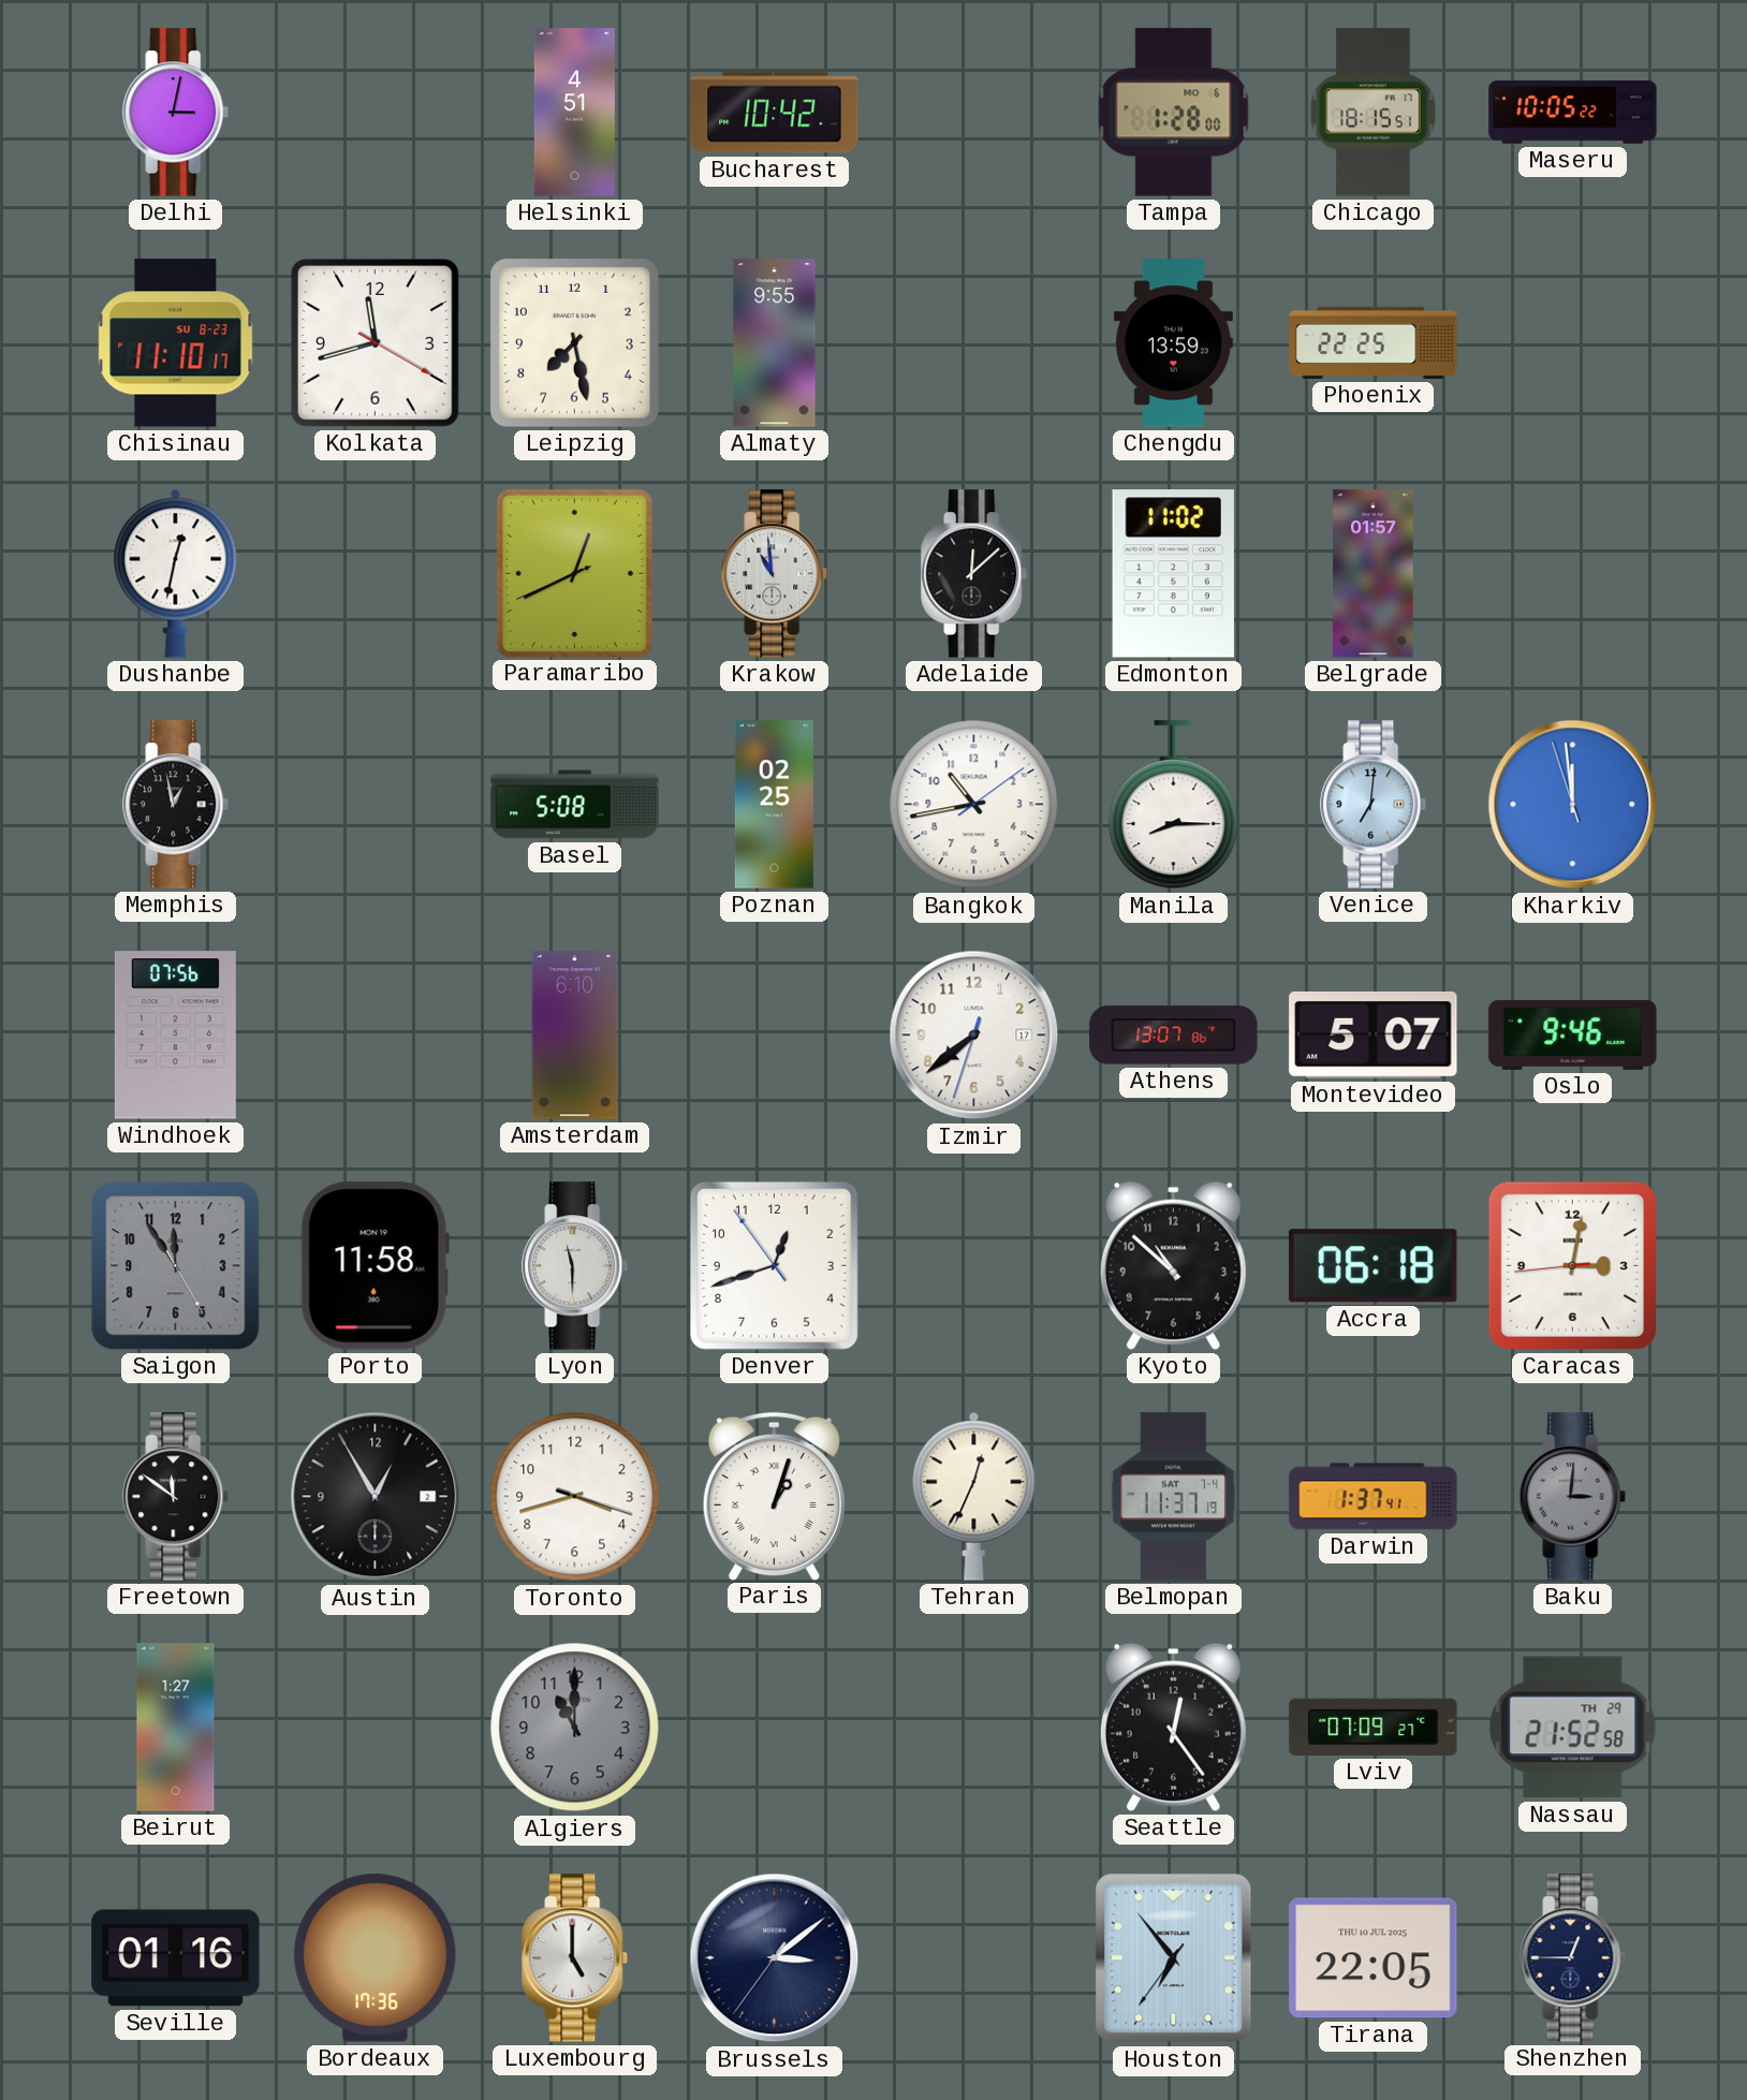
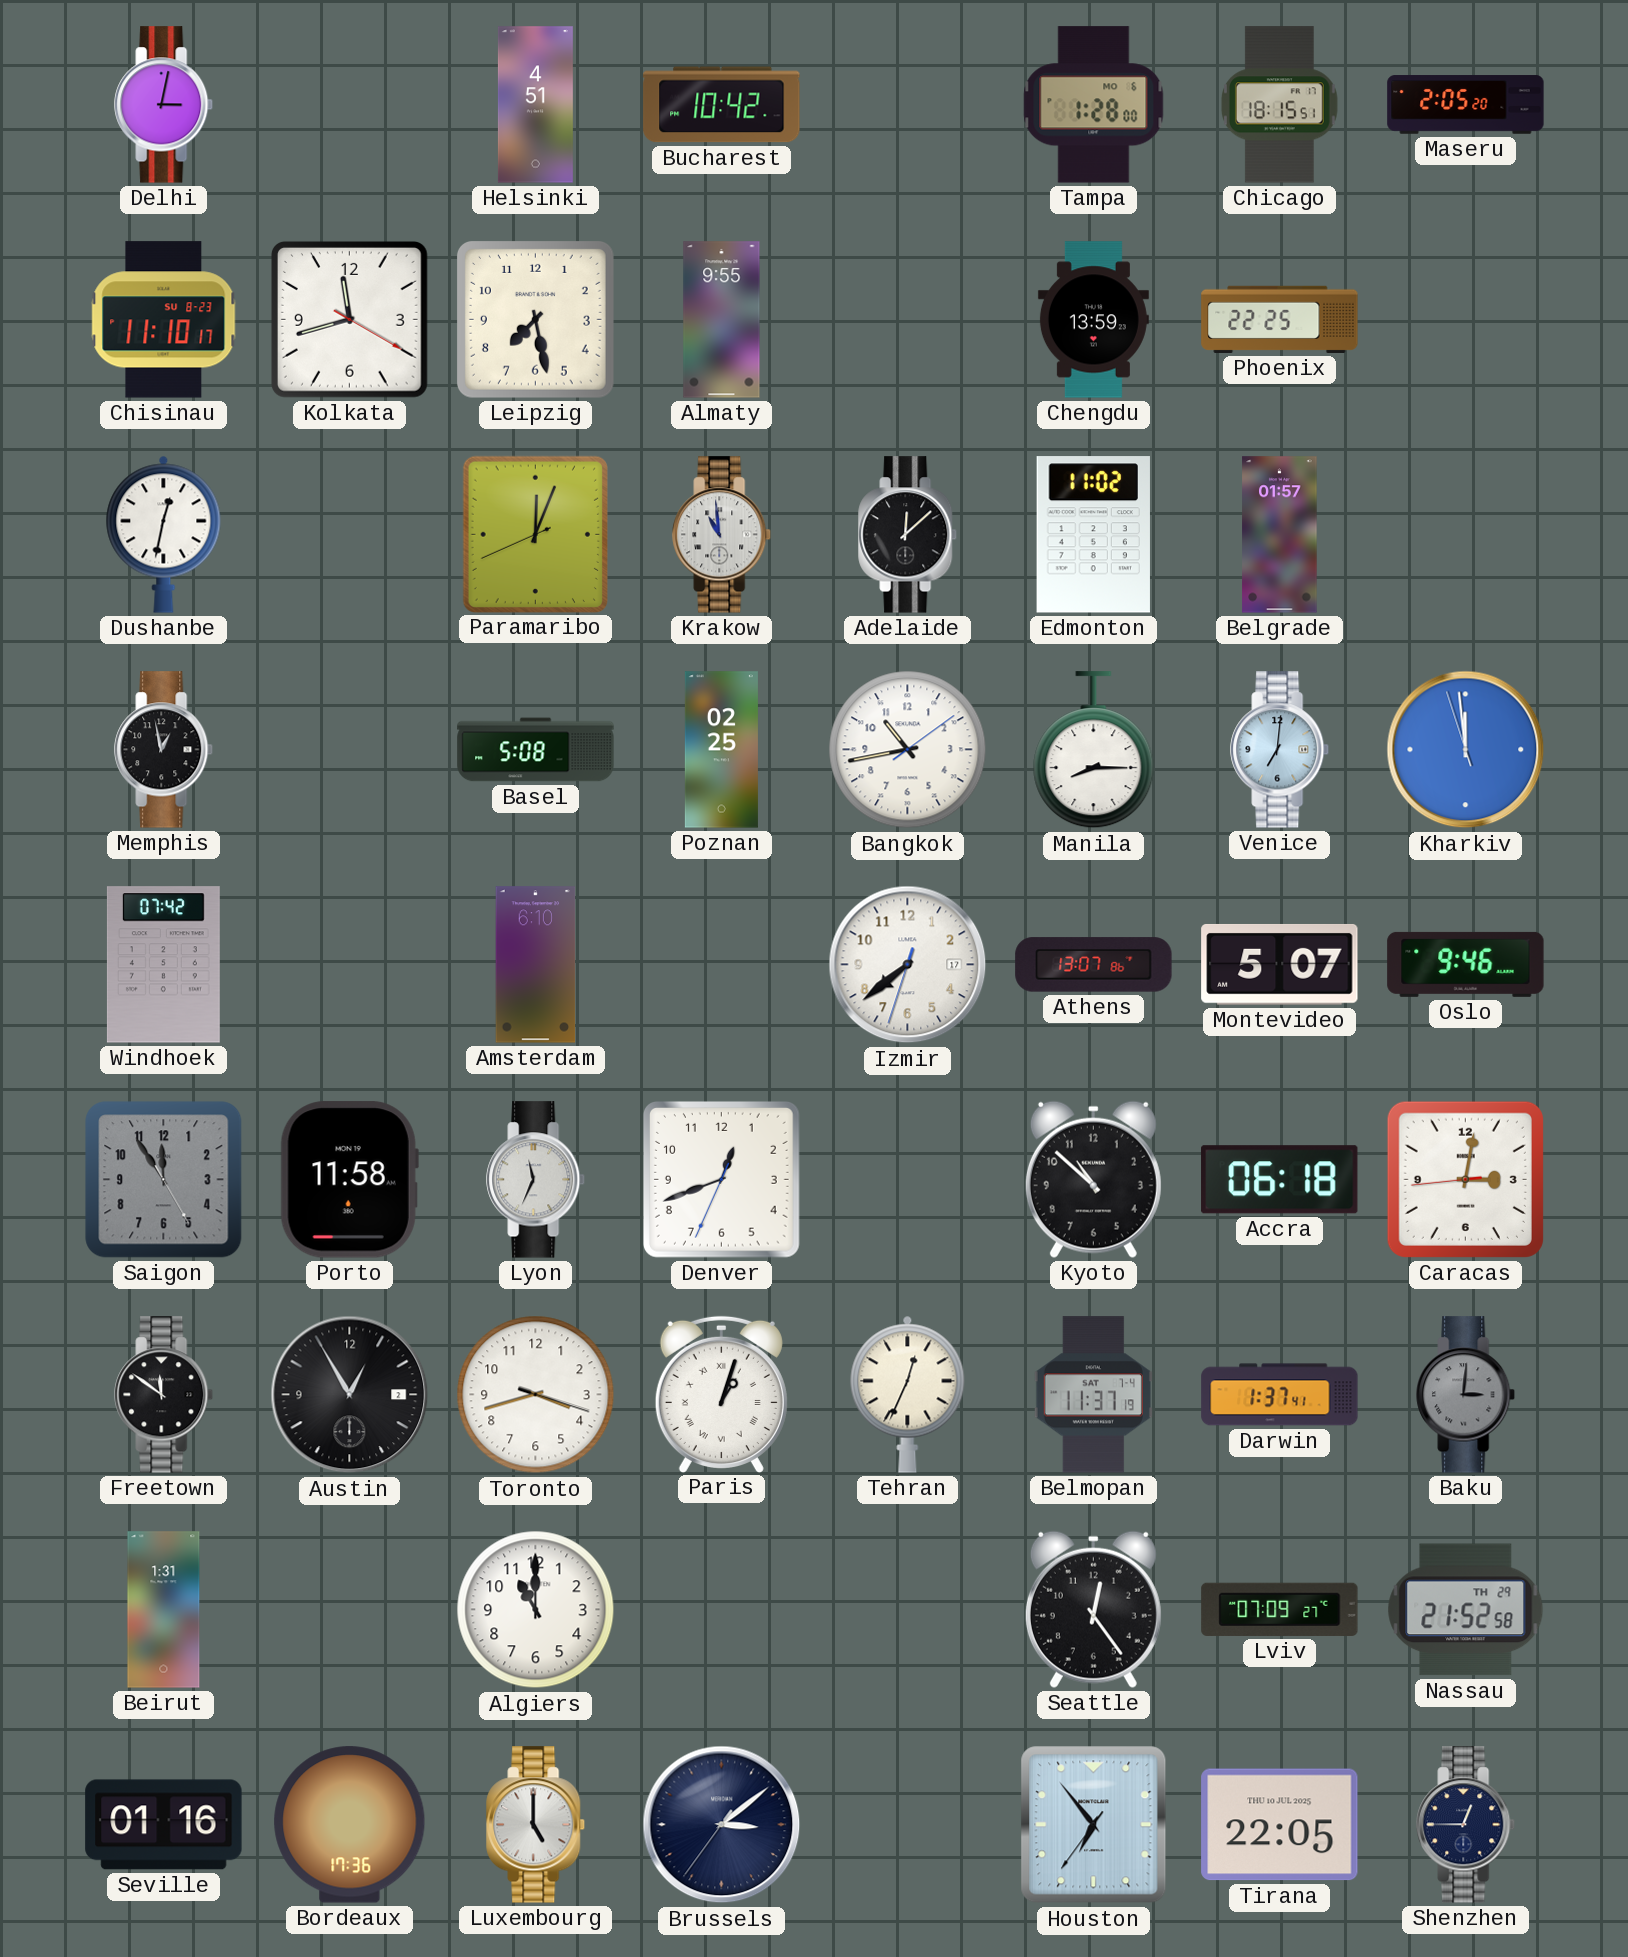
Maseru: 10:05 -> 2:05 (1466, 105)
Paramaribo: 12:40 -> 12:03 (535, 534)
Windhoek: 07:56 -> 07:42 (163, 965)
Lyon: 11:30 -> 11:34 (536, 1180)
Denver: 12:41:54 -> 12:41:34 (721, 1179)
Beirut: 1:27 -> 1:31 (164, 1610)
Algiers dial: grey -> white (536, 1610)
